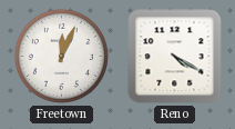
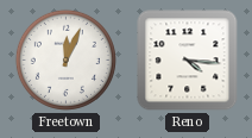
Reno: 4:20 -> 4:16 (188, 61)
